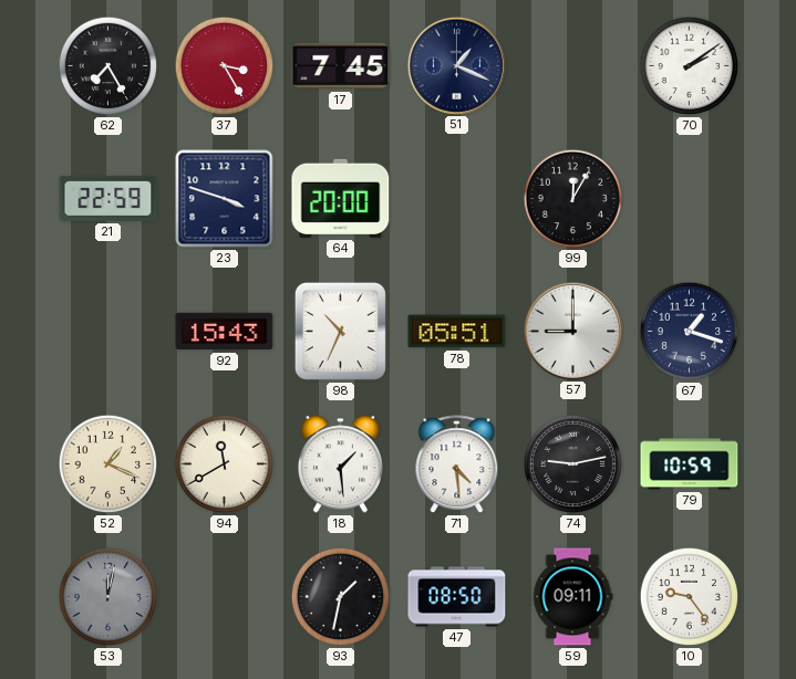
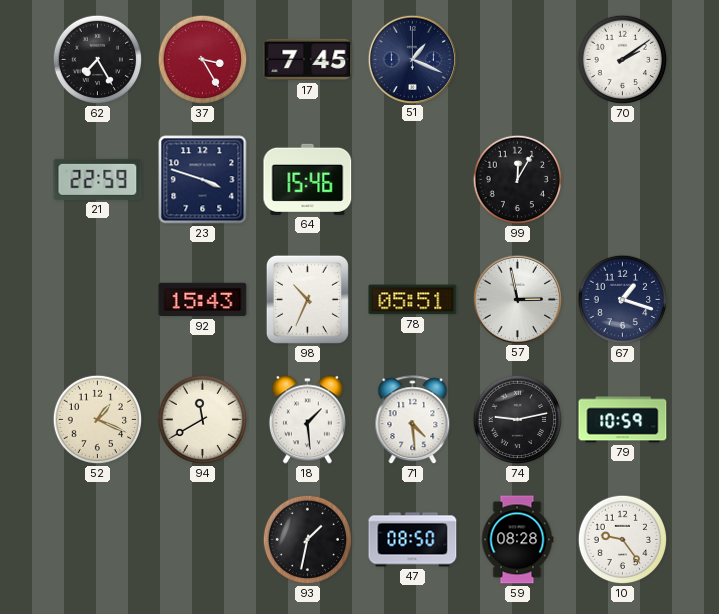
64: 20:00 -> 15:46 (308, 179)
57: 9:00 -> 2:58 (517, 299)
53: 12:02 -> none (108, 597)
59: 09:11 -> 08:28 (517, 540)
